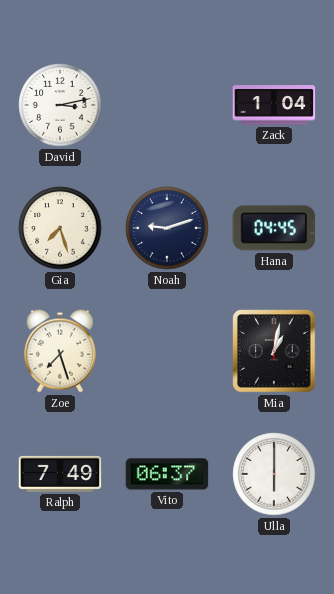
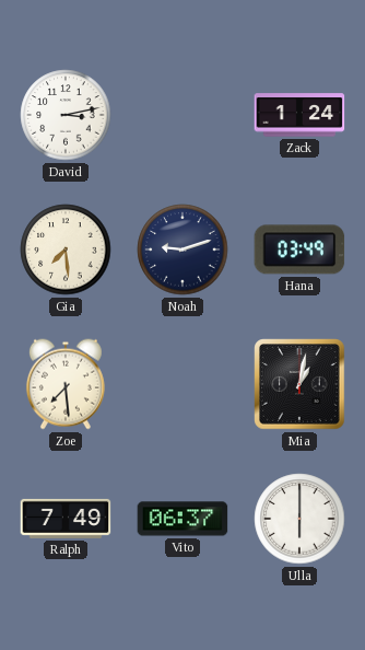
Zack: 1:04 -> 1:24 (299, 115)
Gia: 7:27 -> 7:29 (66, 249)
Hana: 04:45 -> 03:49 (299, 249)
Zoe: 7:27 -> 7:29 (66, 384)
